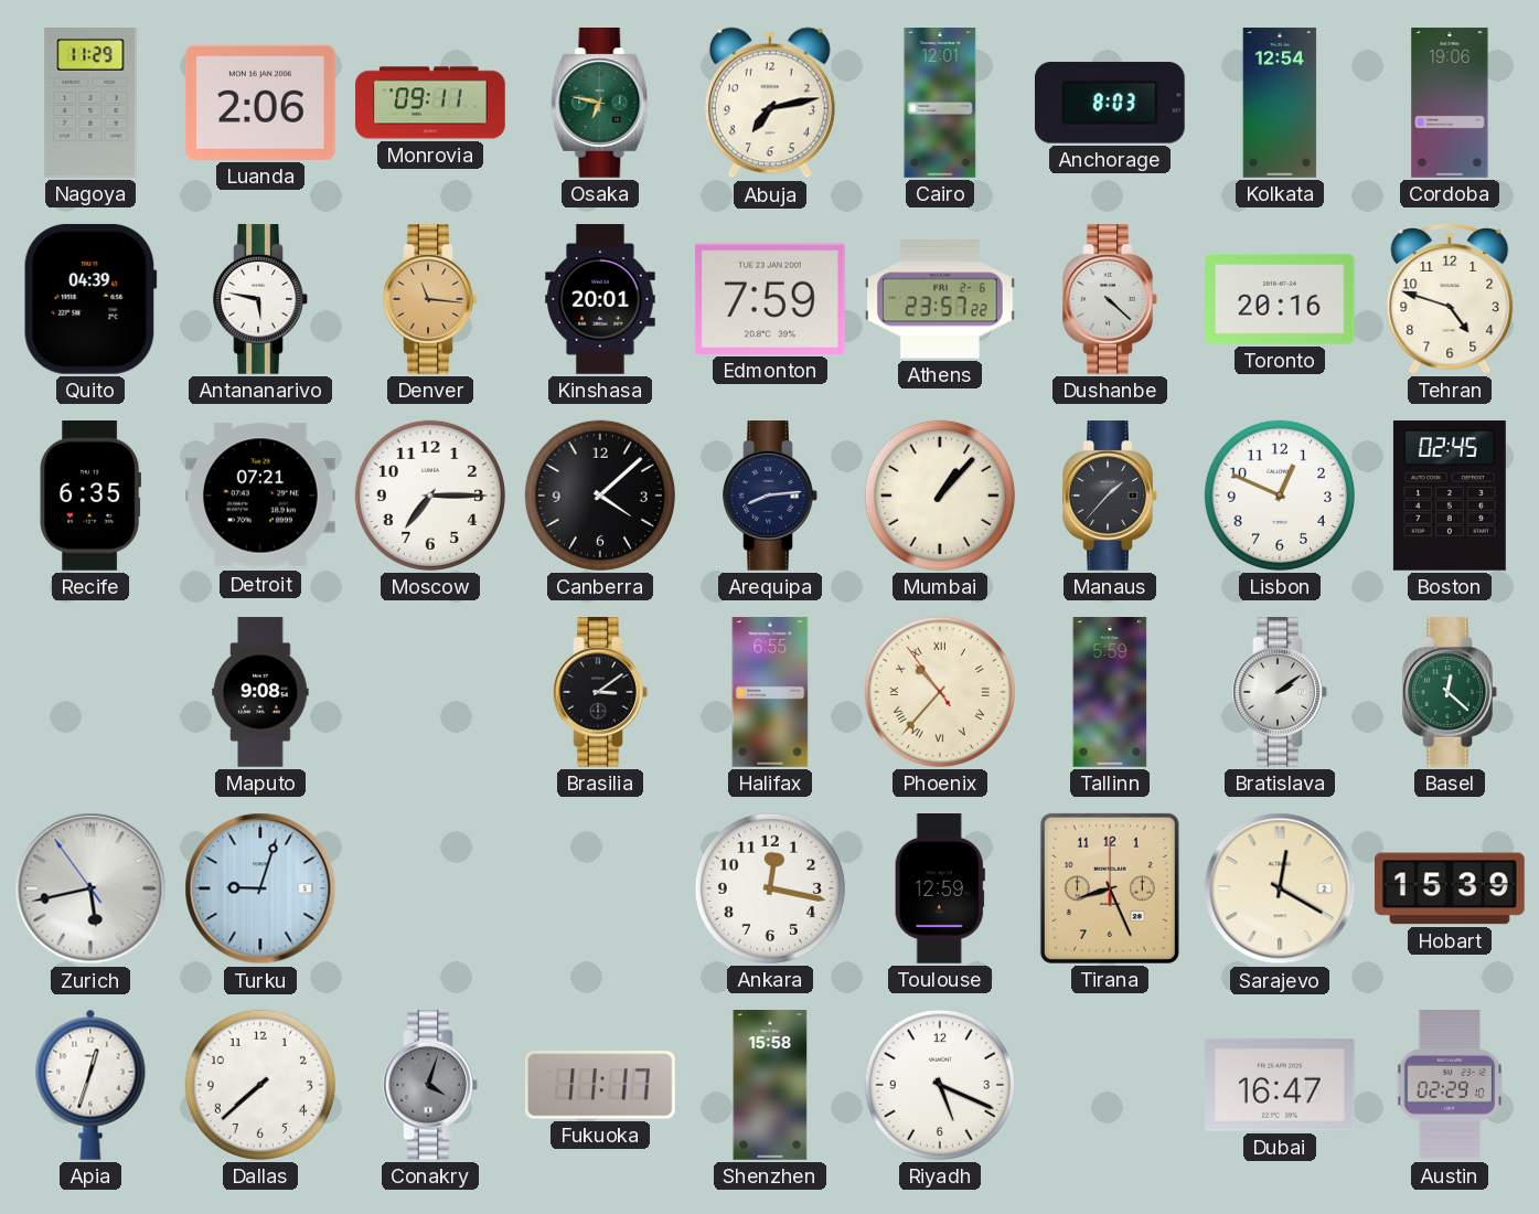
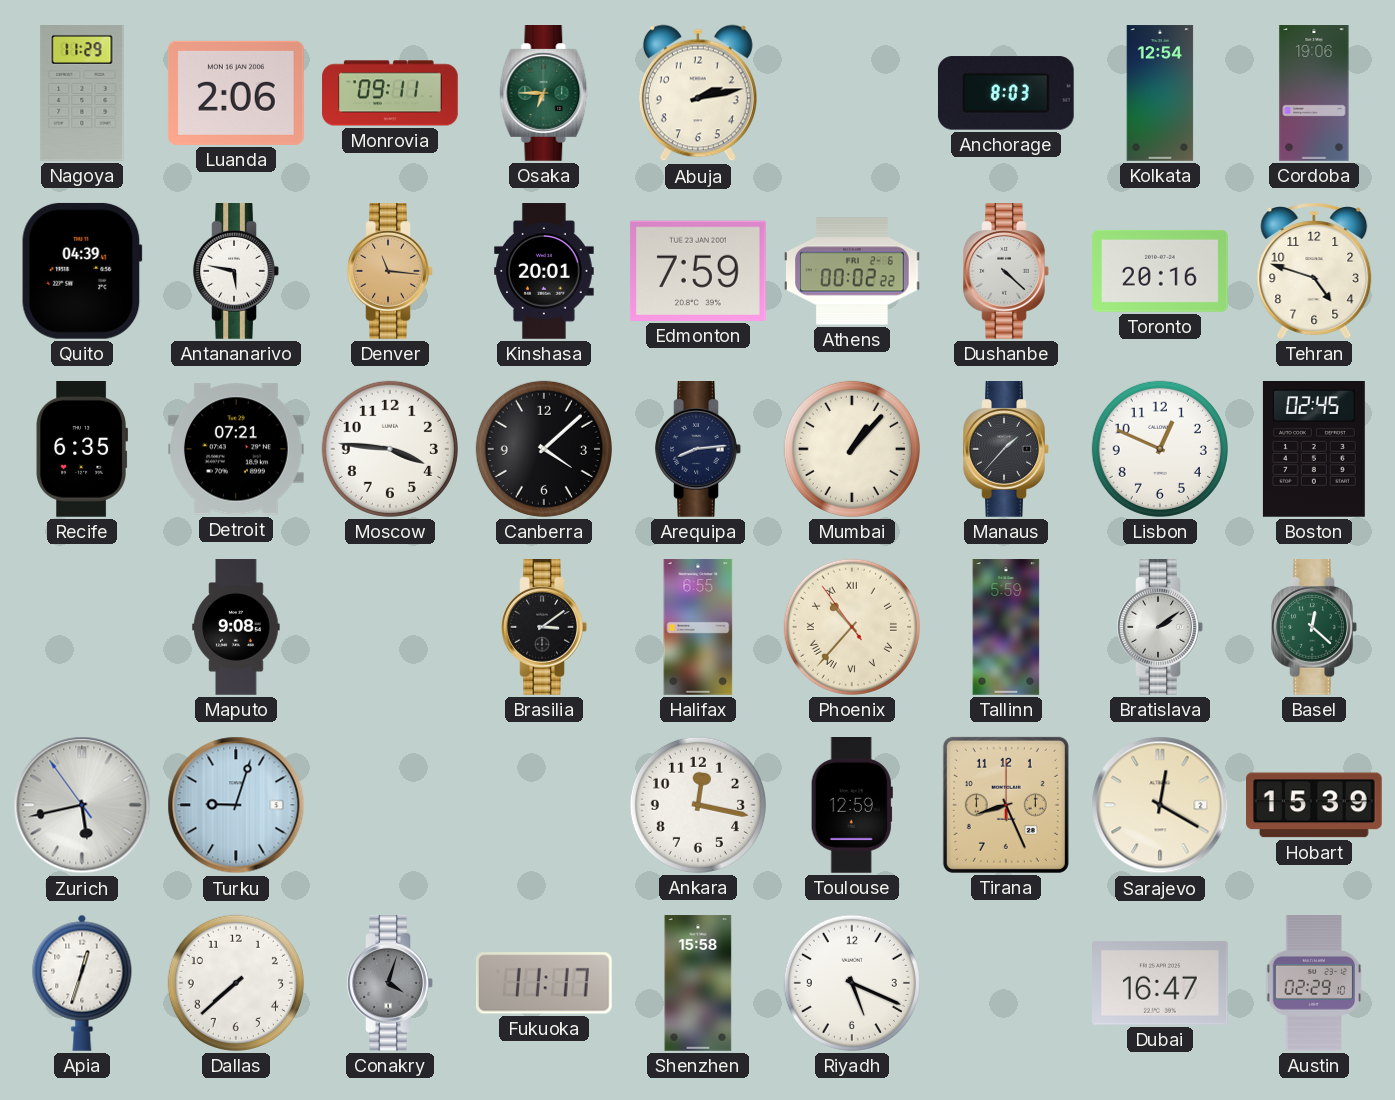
Osaka: 6:47 -> 6:45 (544, 94)
Abuja: 7:13 -> 2:13 (698, 93)
Cairo: 12:01 -> none (940, 103)
Athens: 23:57 -> 00:02 (852, 271)
Moscow: 7:15 -> 3:46 (390, 449)
